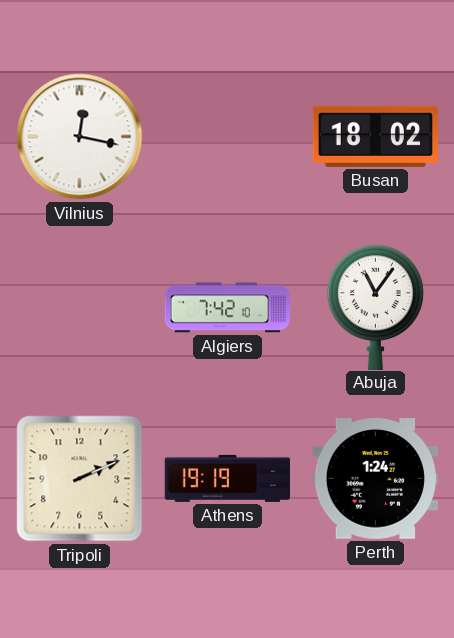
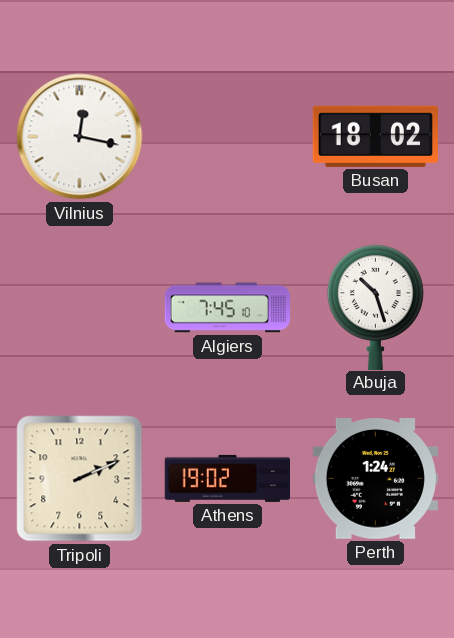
Algiers: 7:42 -> 7:45 (227, 308)
Abuja: 11:06 -> 10:27 (375, 306)
Athens: 19:19 -> 19:02 (227, 478)
